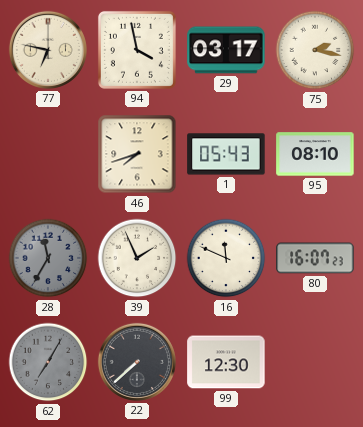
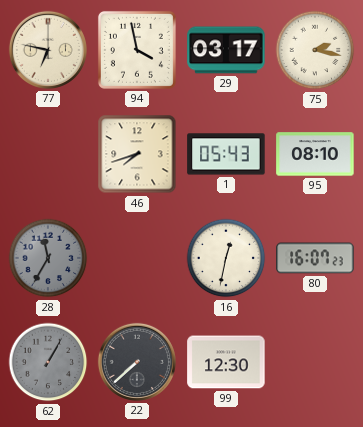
39: 1:56 -> none (137, 258)
16: 11:49 -> 12:32 (226, 258)
62: 7:05 -> 1:05 (48, 362)
